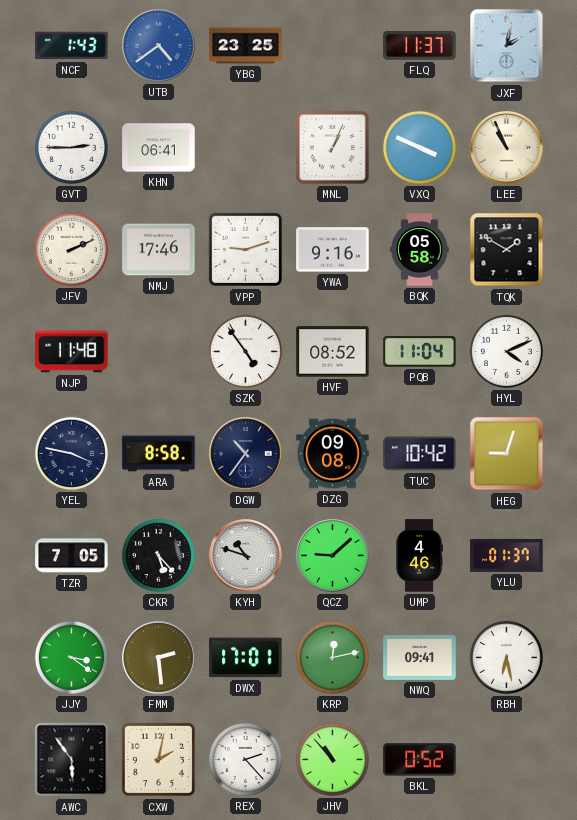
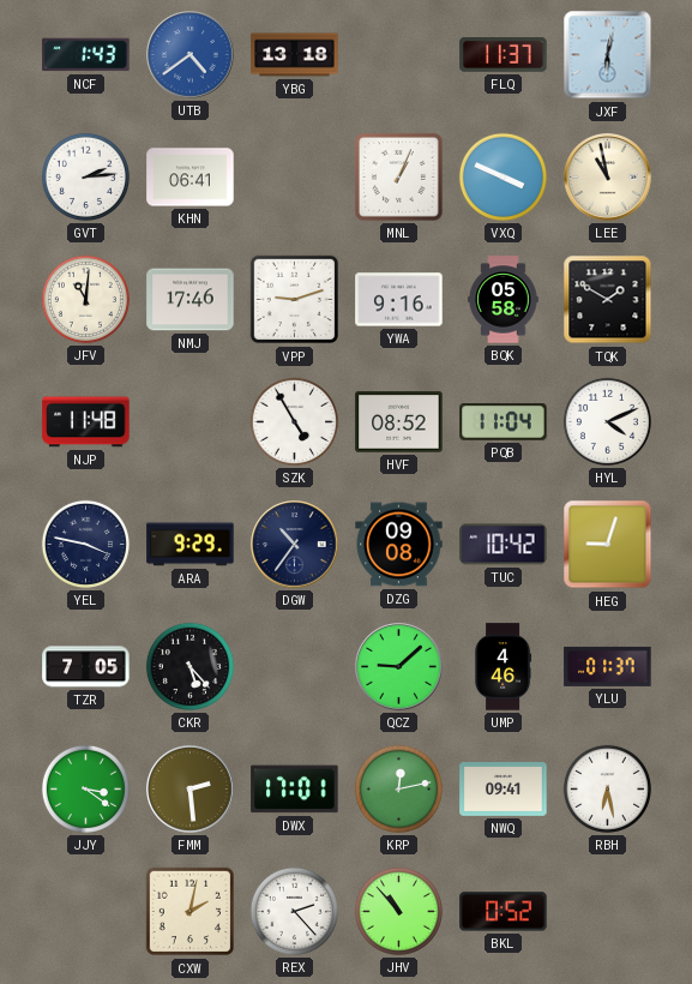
YBG: 23:25 -> 13:18 (295, 55)
JXF: 2:02 -> 6:02 (608, 55)
GVT: 2:45 -> 2:14 (85, 176)
LEE: 10:56 -> 10:58 (608, 178)
JFV: 2:11 -> 11:01 (85, 299)
SZK: 4:54 -> 4:55 (294, 421)
ARA: 8:58 -> 9:29 (191, 545)
KYH: 10:48 -> none (246, 556)
AWC: 5:54 -> none (72, 760)
